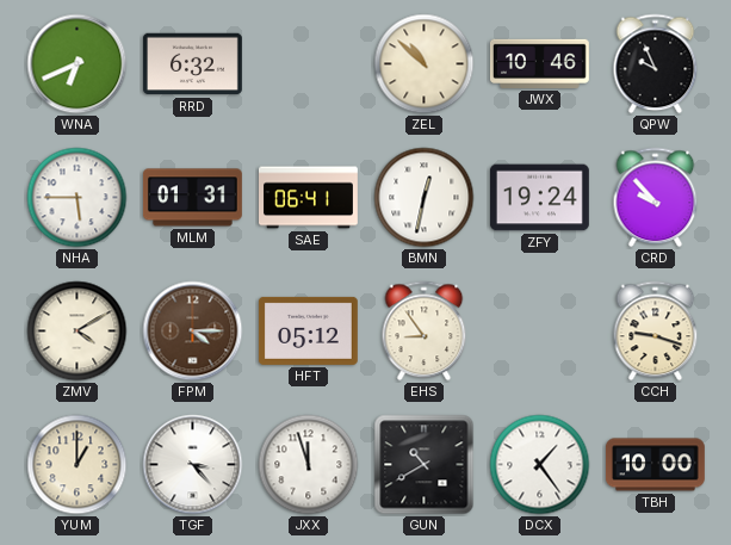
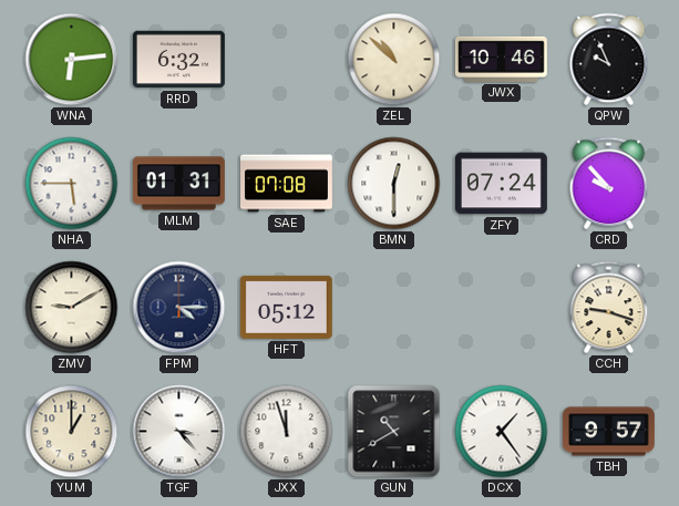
WNA: 6:41 -> 6:14 (72, 60)
SAE: 06:41 -> 07:08 (287, 184)
BMN: 12:32 -> 12:30 (394, 184)
ZFY: 19:24 -> 07:24 (501, 184)
ZMV: 4:10 -> 9:10 (72, 308)
FPM dial: brown -> navy (179, 308)
EHS: 8:54 -> none (425, 332)
TBH: 10:00 -> 9:57 (609, 432)
